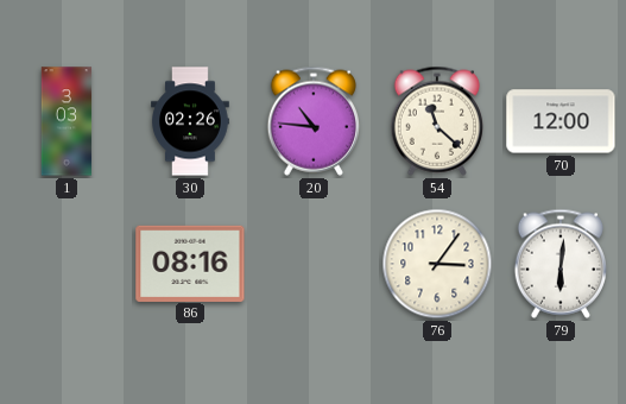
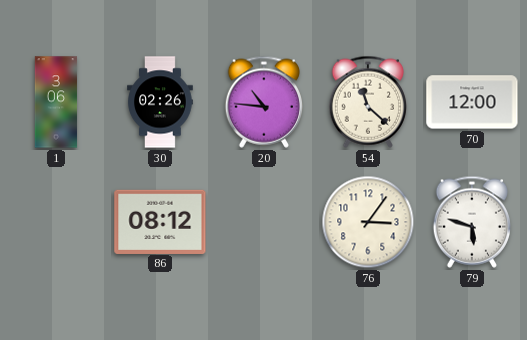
1: 3:03 -> 3:06 (56, 102)
86: 08:16 -> 08:12 (160, 221)
79: 6:01 -> 5:48 (471, 222)
